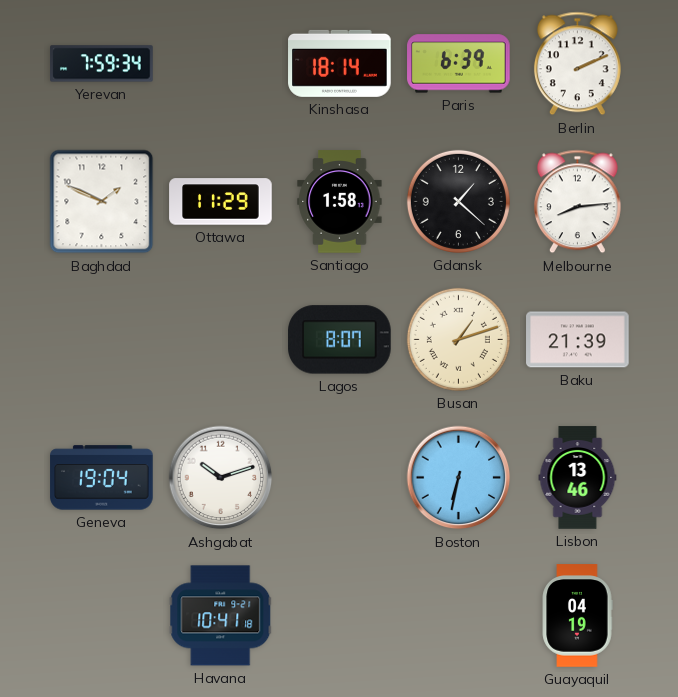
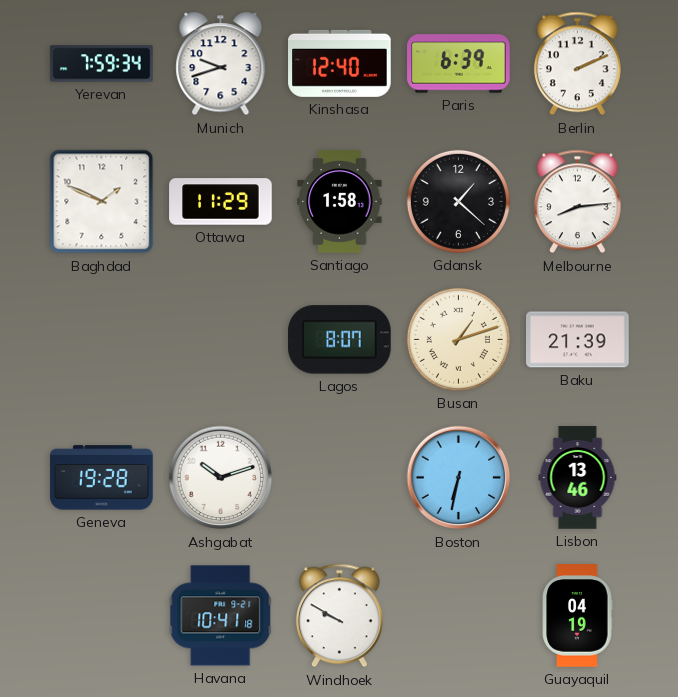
Munich: none -> 9:42 (221, 64)
Kinshasa: 18:14 -> 12:40 (340, 63)
Geneva: 19:04 -> 19:28 (102, 478)
Windhoek: none -> 9:50 (339, 616)
